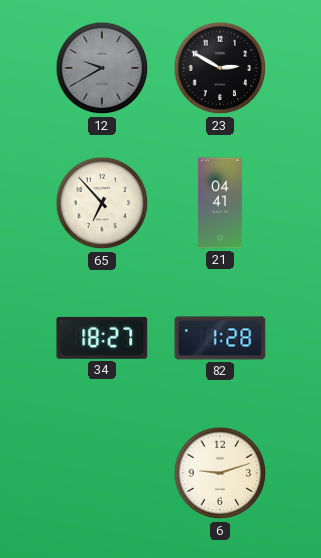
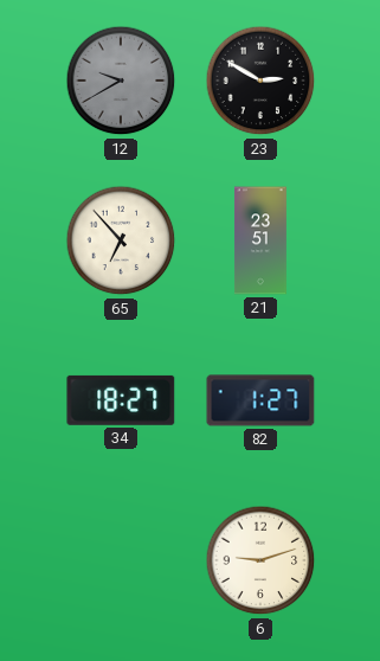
21: 04:41 -> 23:51 (260, 240)
82: 1:28 -> 1:27 (260, 400)
